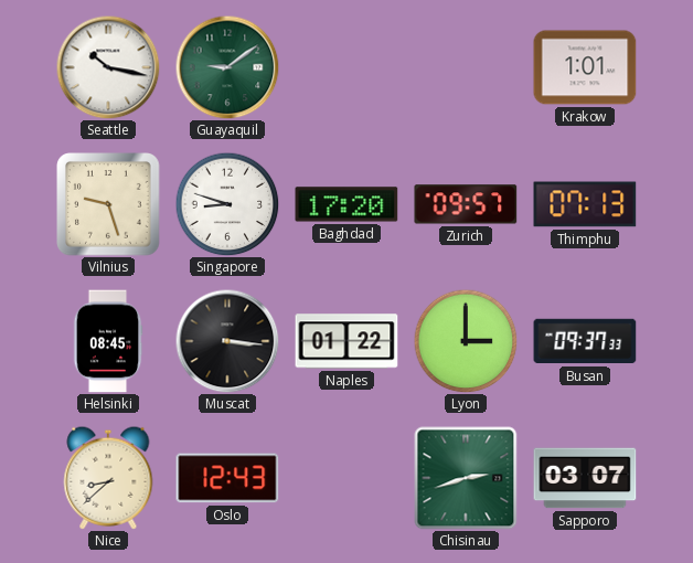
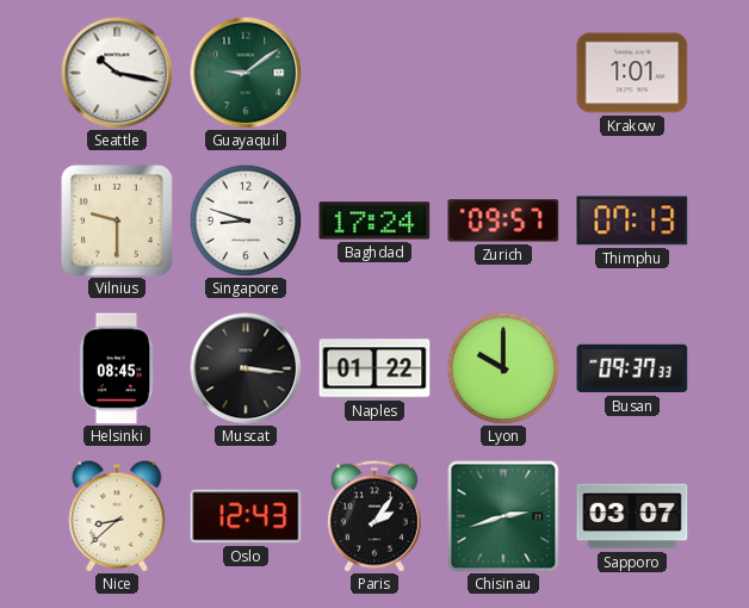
Vilnius: 9:27 -> 9:30 (117, 221)
Baghdad: 17:20 -> 17:24 (374, 221)
Lyon: 3:00 -> 10:00 (503, 368)
Paris: none -> 2:06 (374, 516)
